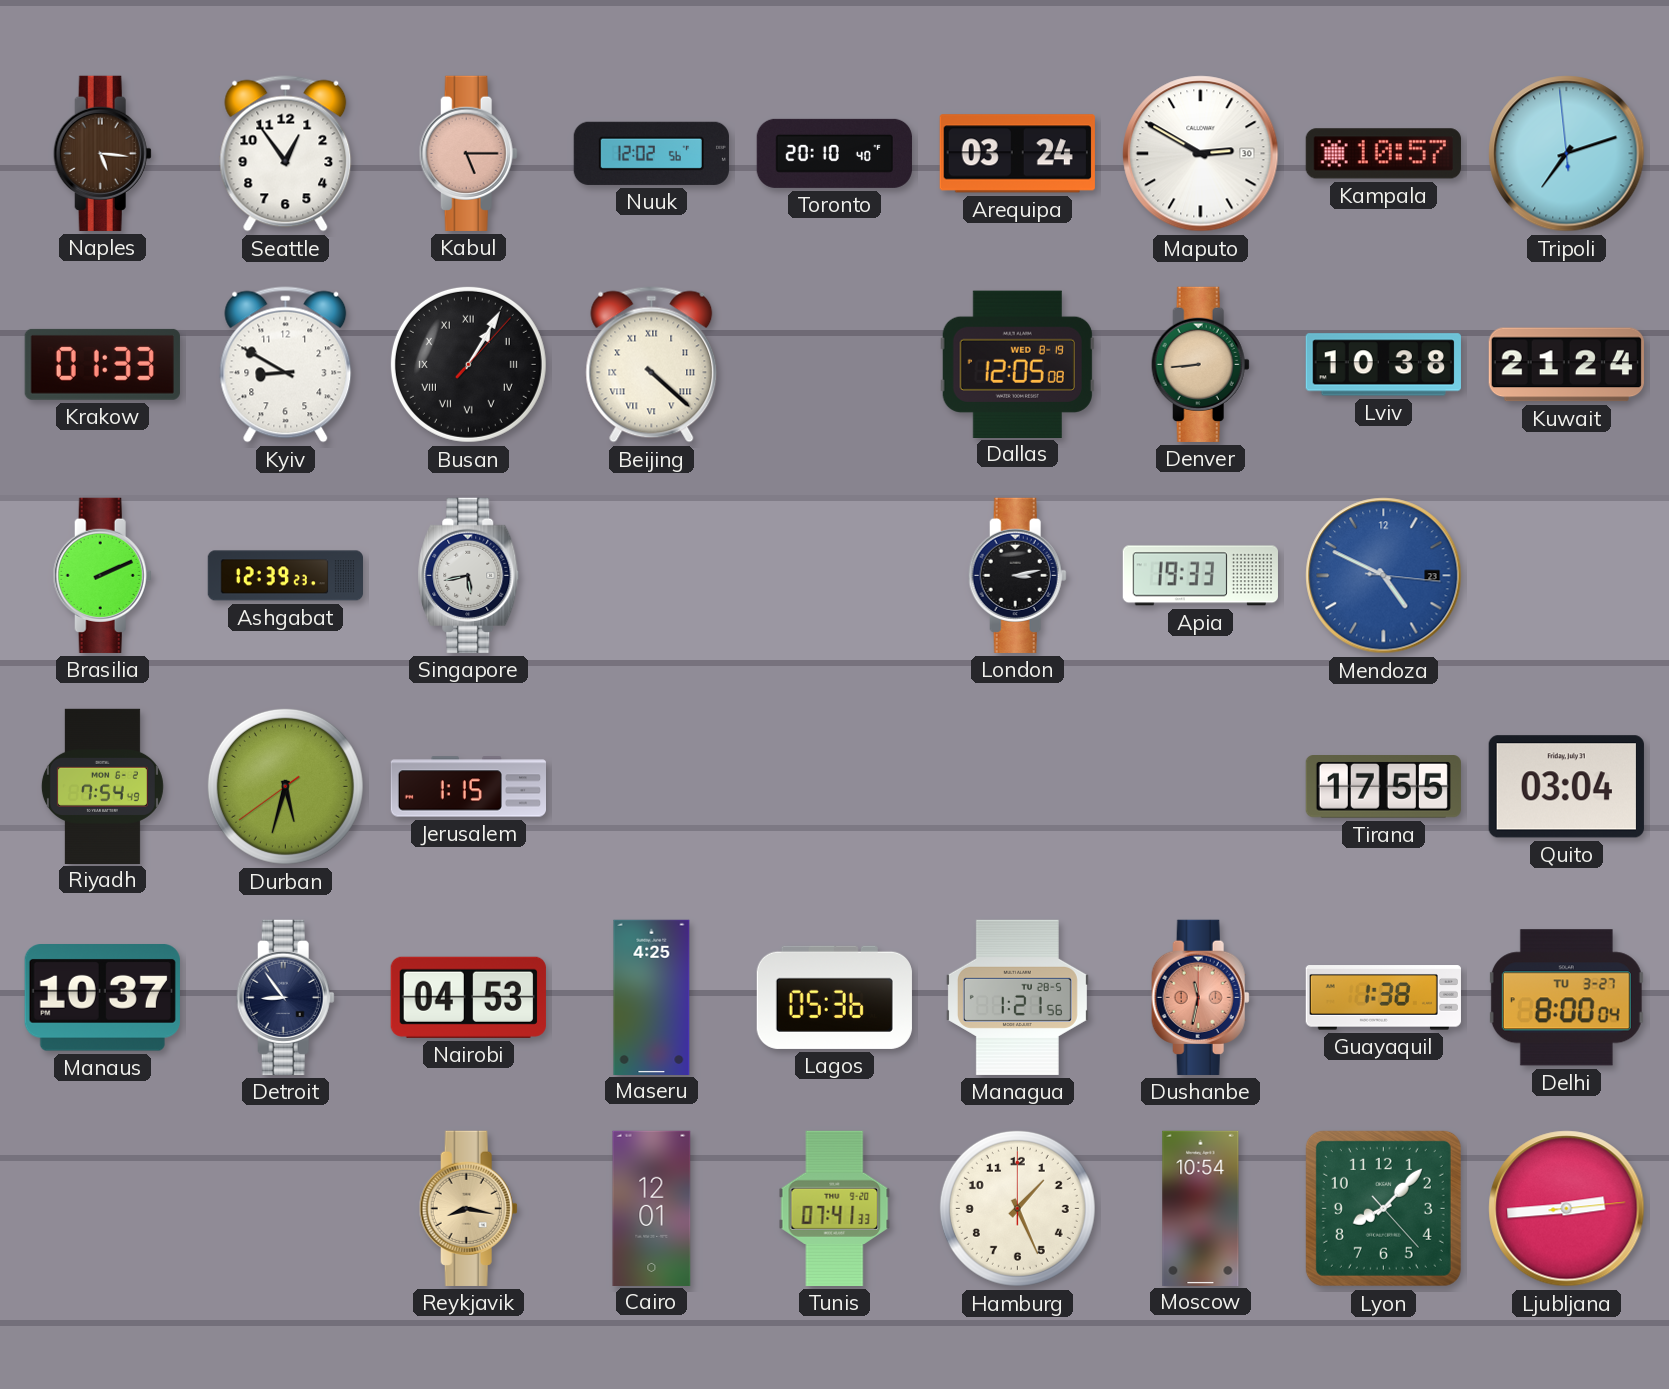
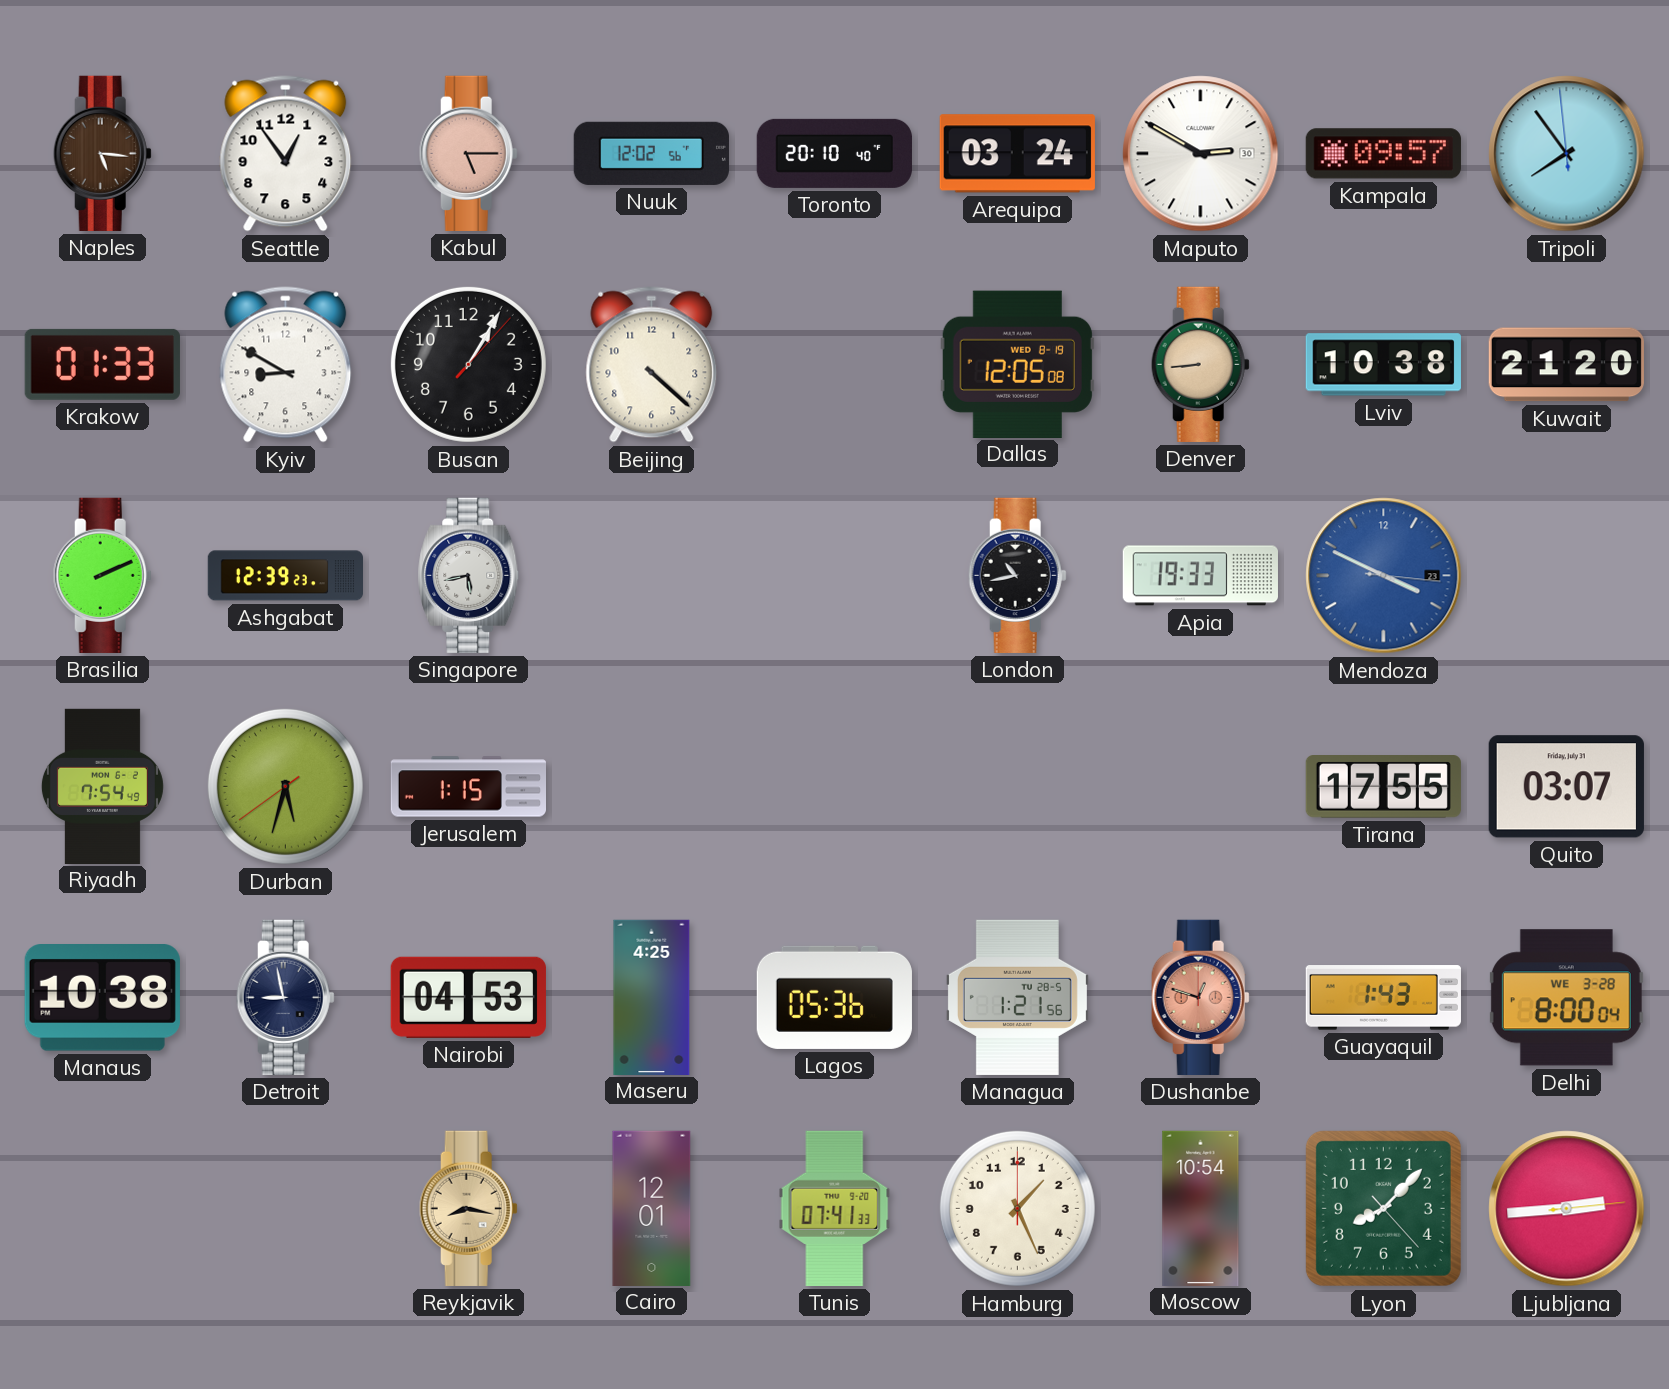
Kampala: 10:57 -> 09:57 (1383, 154)
Tripoli: 7:11 -> 7:53 (1567, 154)
Busan numerals: Roman -> Arabic (468, 364)
Beijing numerals: Roman -> Arabic (652, 365)
Kuwait: 21:24 -> 21:20 (1566, 365)
London: 3:13 -> 10:43 (1017, 575)
Mendoza: 4:49 -> 3:49 (1384, 576)
Quito: 03:04 -> 03:07 (1566, 787)
Manaus: 10:37 -> 10:38 (102, 998)
Detroit: 8:54 -> 8:58 (285, 997)
Dushanbe: 11:32 -> 12:48 (1200, 997)
Guayaquil: 1:38 -> 1:43 (1383, 998)
Delhi date: TU 3-27 -> WE 3-28 (1566, 998)
